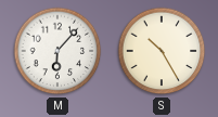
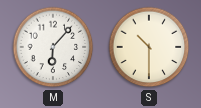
S: 10:25 -> 10:30 (149, 47)
